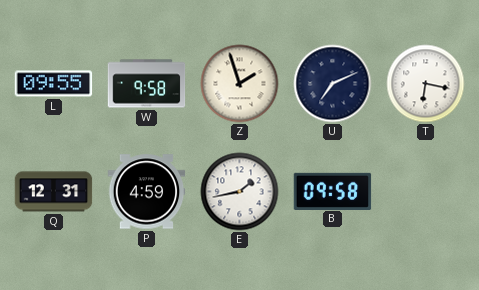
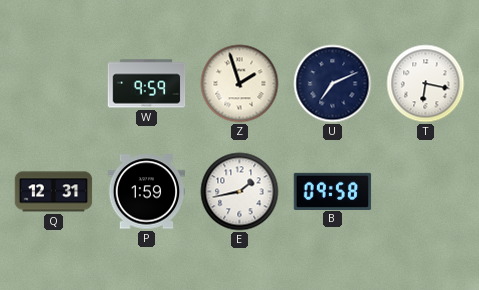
L: 09:55 -> none (54, 84)
W: 9:58 -> 9:59 (147, 84)
P: 4:59 -> 1:59 (147, 192)
